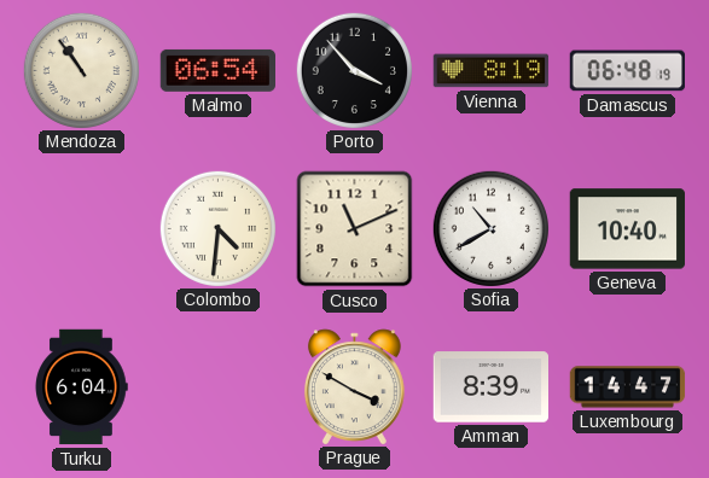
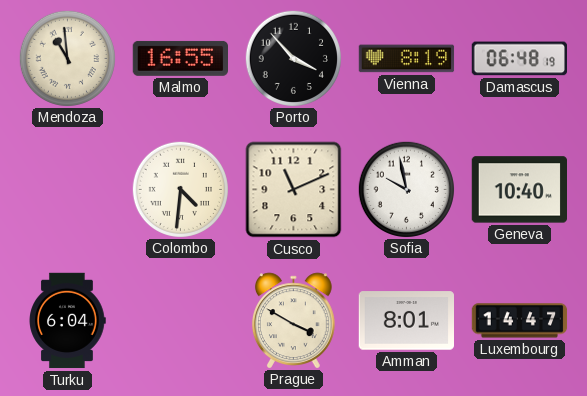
Mendoza: 10:54 -> 10:59 (67, 58)
Malmo: 06:54 -> 16:55 (180, 58)
Sofia: 10:40 -> 9:58 (406, 189)
Amman: 8:39 -> 8:01 (407, 321)
